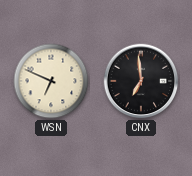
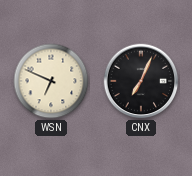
CNX: 6:59 -> 7:04 (141, 81)
